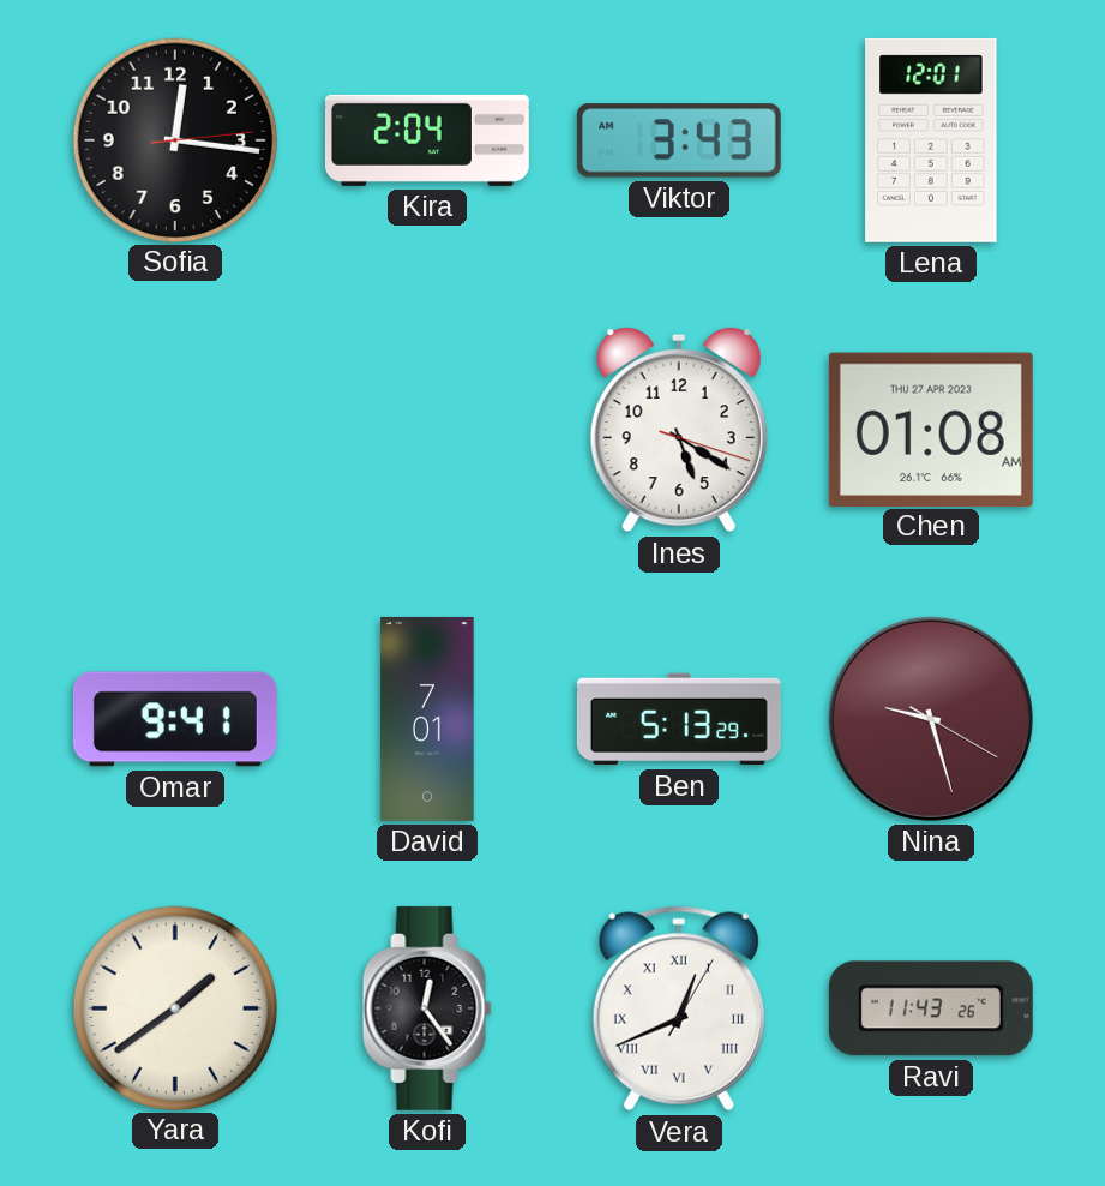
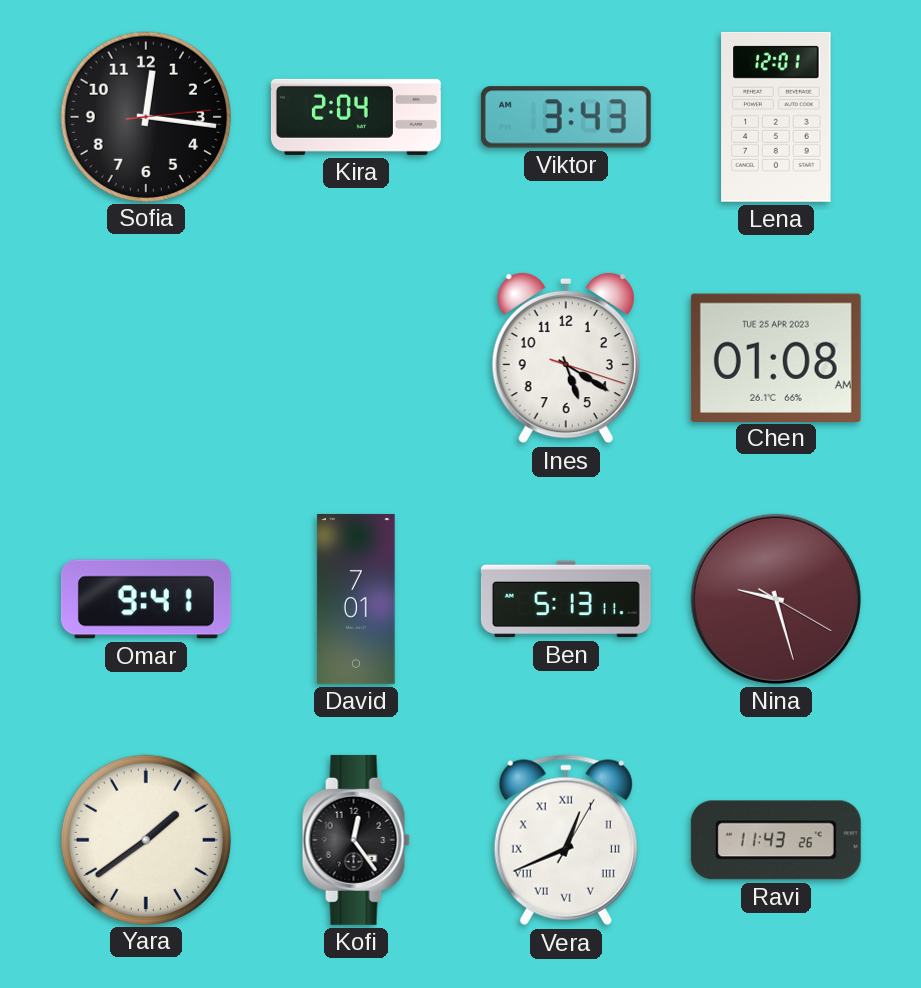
Chen date: THU 27 APR 2023 -> TUE 25 APR 2023 (776, 357)
Ben: 5:13:29 -> 5:13:11 (566, 599)
